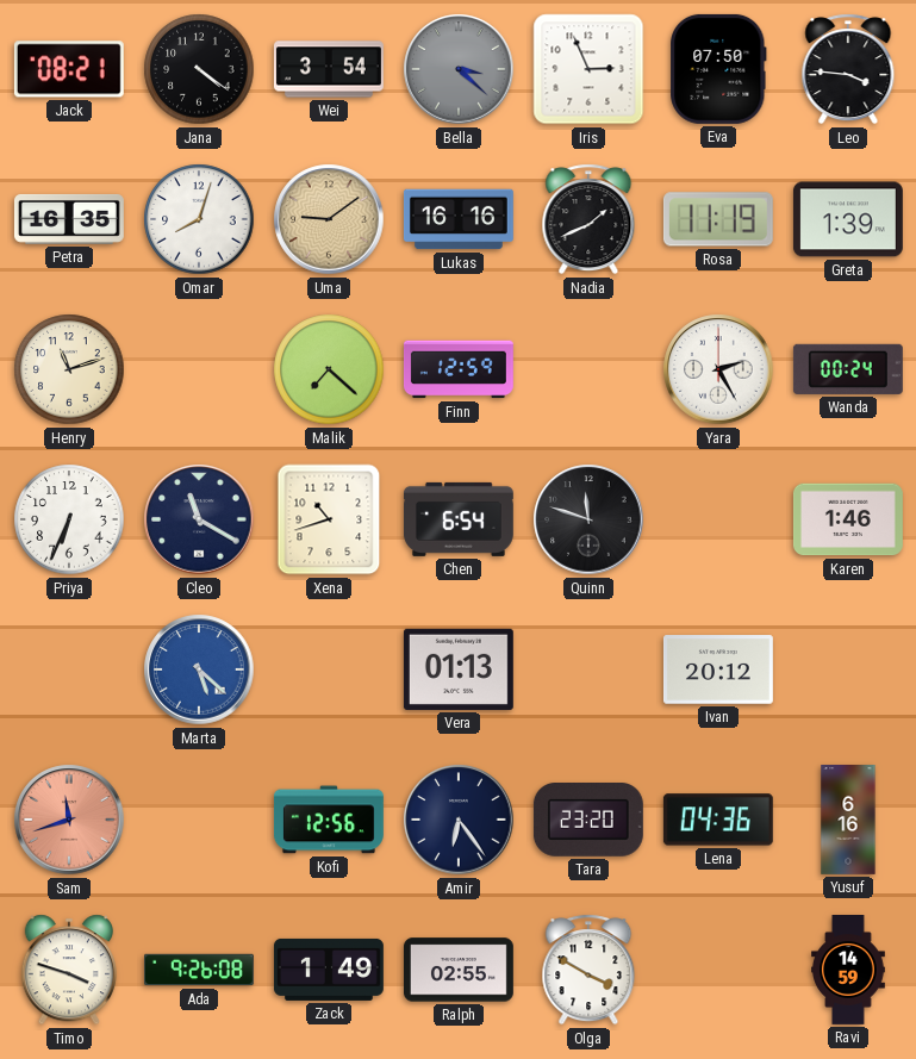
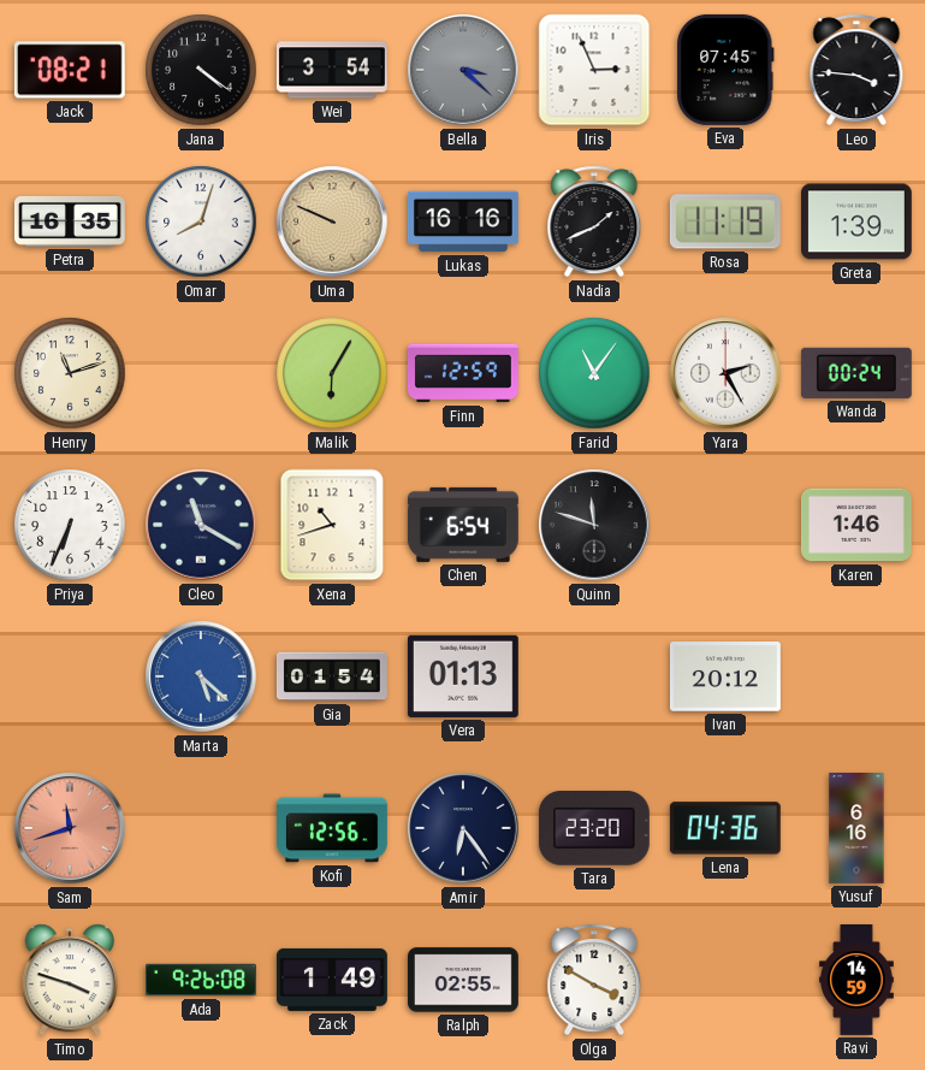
Eva: 07:50 -> 07:45 (725, 70)
Uma: 9:09 -> 9:49 (332, 221)
Malik: 7:22 -> 6:05 (332, 373)
Farid: none -> 11:06 (594, 373)
Gia: none -> 01:54 (332, 676)
